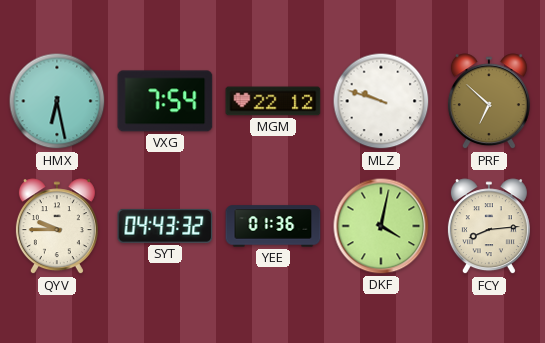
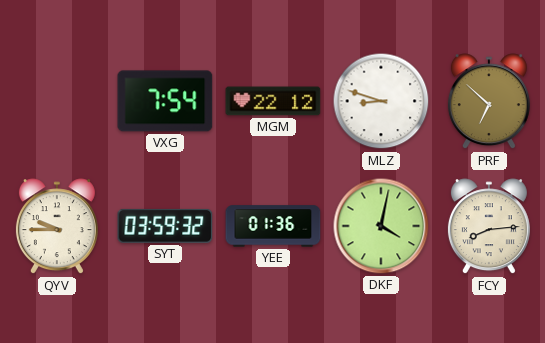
HMX: 6:28 -> none (57, 101)
MLZ: 9:48 -> 8:48 (381, 101)
SYT: 04:43 -> 03:59 (165, 226)
